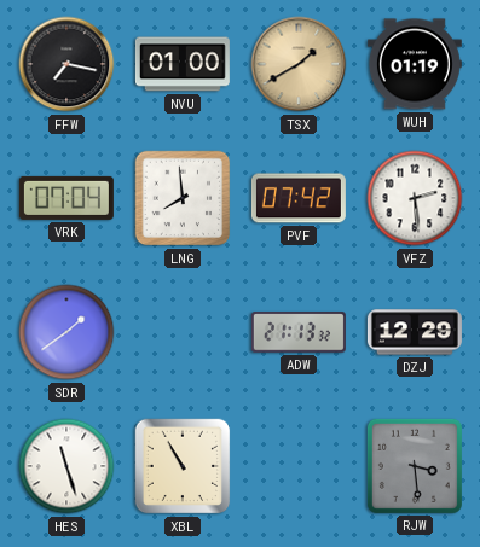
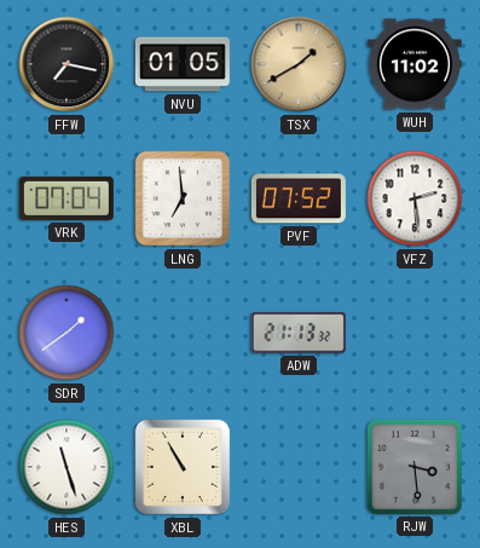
NVU: 01:00 -> 01:05 (183, 64)
WUH: 01:19 -> 11:02 (415, 64)
LNG: 7:59 -> 6:59 (183, 198)
PVF: 07:42 -> 07:52 (299, 198)
DZJ: 12:29 -> none (415, 332)
